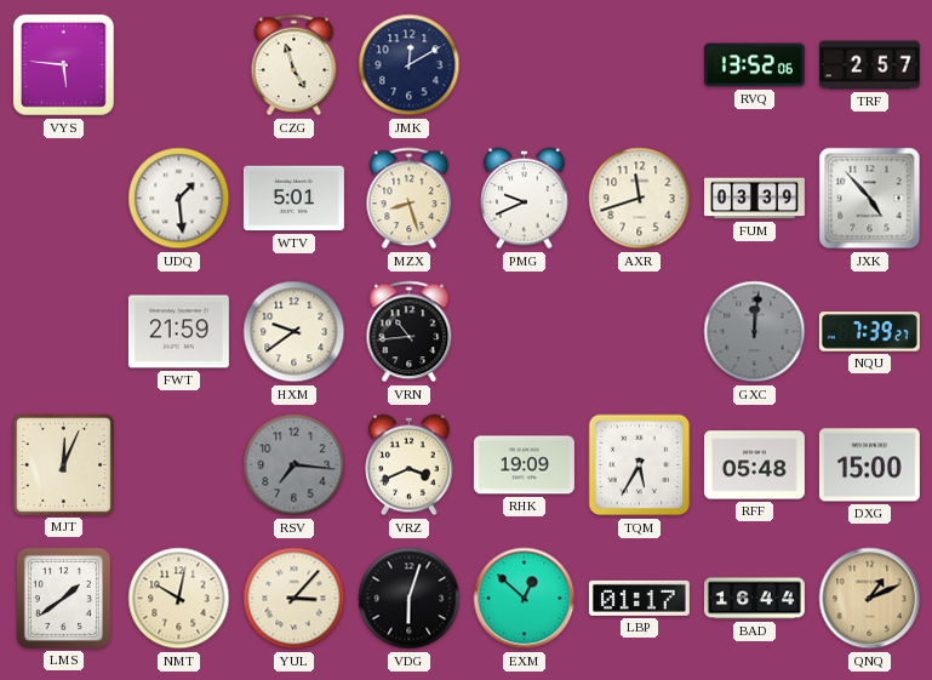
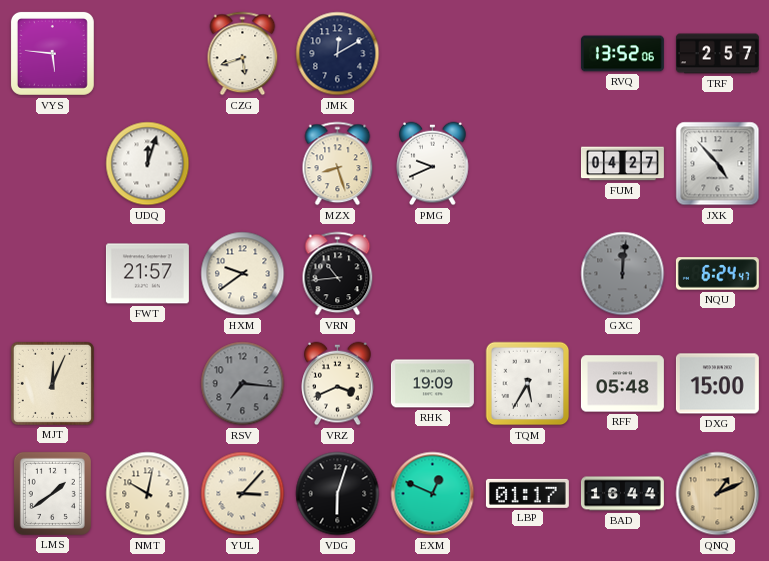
CZG: 4:57 -> 5:42 (243, 54)
UDQ: 1:29 -> 12:03 (148, 164)
WTV: 5:01 -> none (293, 199)
AXR: 11:42 -> none (640, 199)
FUM: 03:39 -> 04:27 (622, 164)
FWT: 21:59 -> 21:57 (147, 274)
NQU: 7:39 -> 6:24 (717, 274)
EXM: 12:52 -> 12:49 (433, 494)
